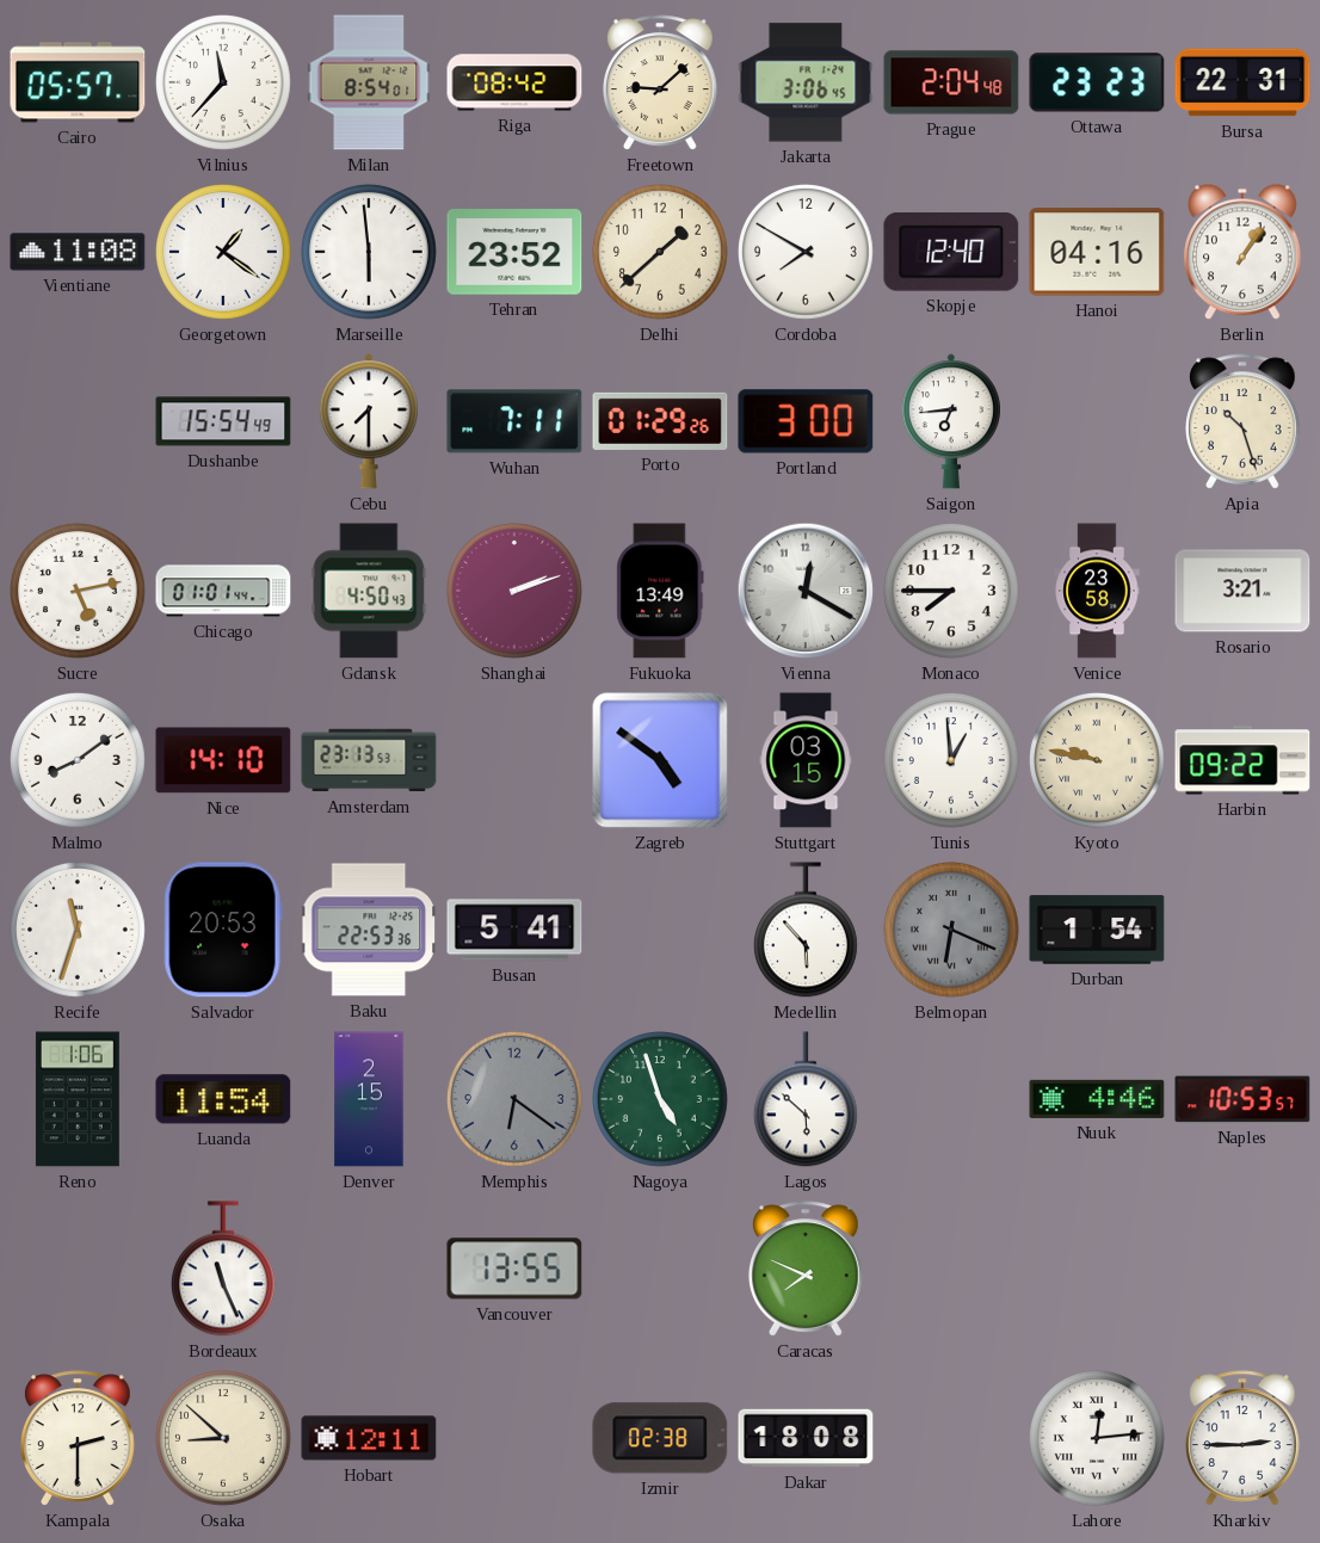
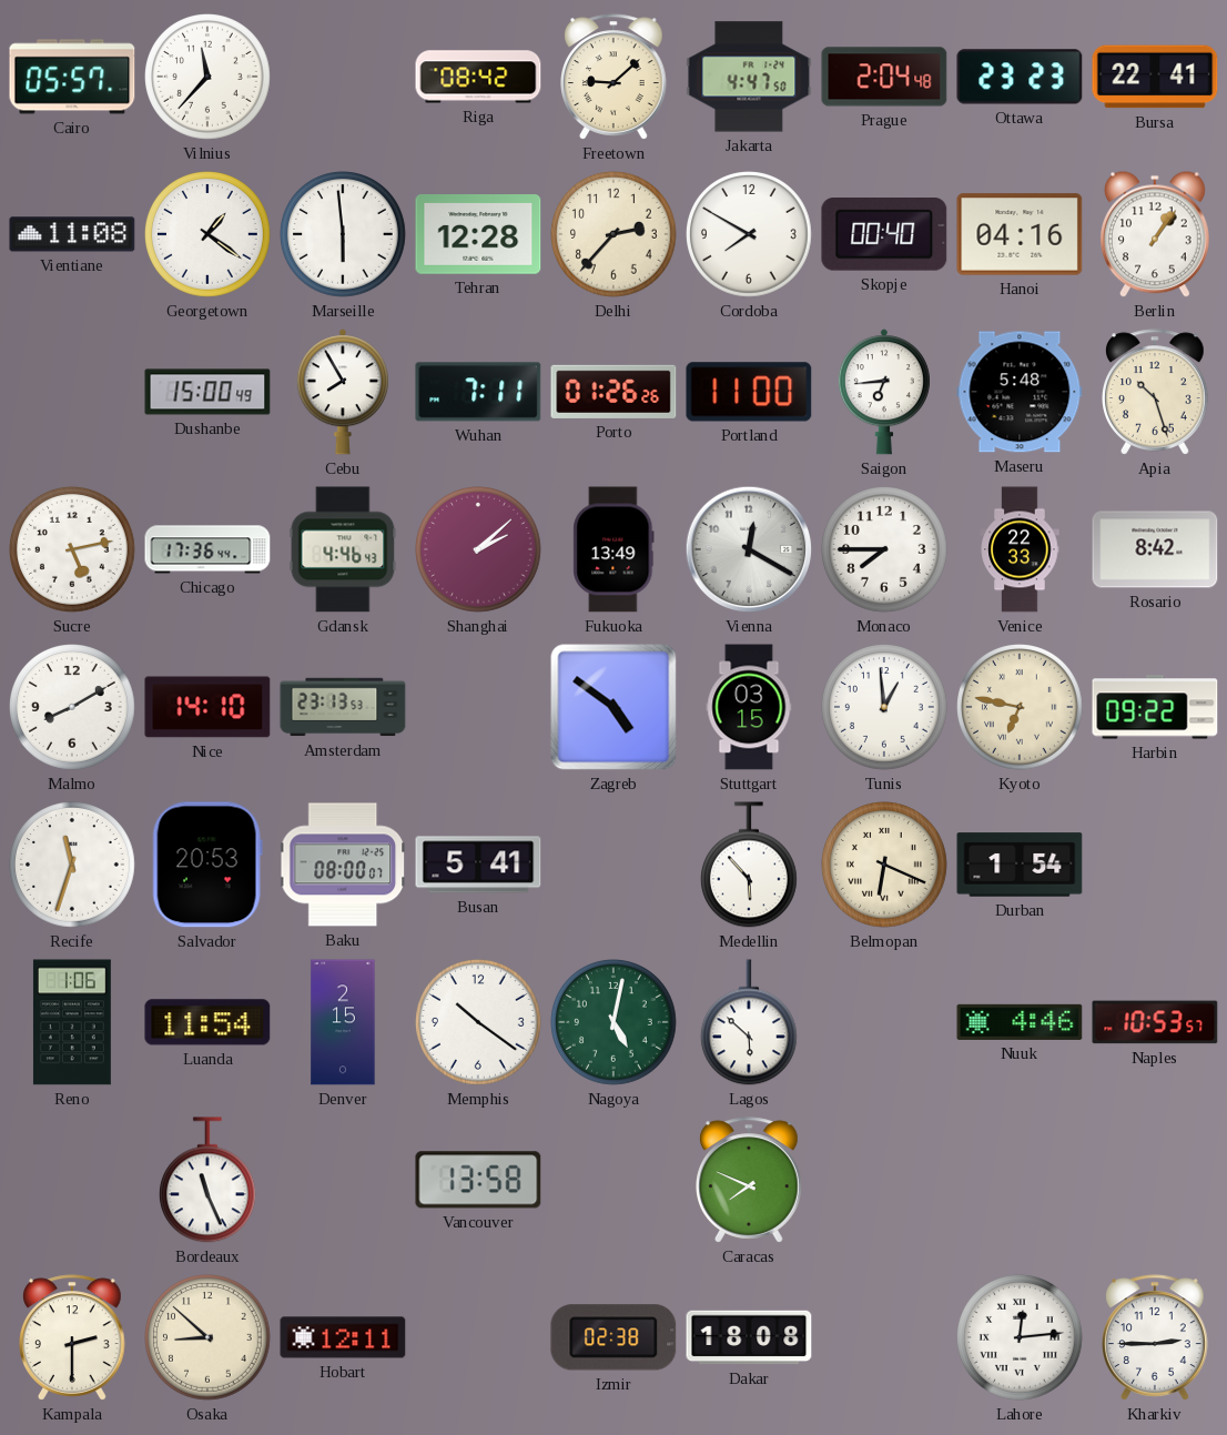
Milan: 8:54 -> none (369, 82)
Jakarta: 3:06 -> 4:47 (749, 77)
Bursa: 22:31 -> 22:41 (1155, 77)
Tehran: 23:52 -> 12:28 (478, 234)
Delhi: 1:38 -> 2:37 (615, 235)
Skopje: 12:40 -> 00:40 (884, 235)
Dushanbe: 15:54 -> 15:00 (207, 392)
Cebu: 7:30 -> 7:55 (343, 392)
Porto: 01:29 -> 01:26 (613, 392)
Portland: 3:00 -> 11:00 (749, 392)
Maseru: none -> 5:48 (1020, 392)
Chicago: 01:01 -> 17:36 (207, 549)
Gdansk: 4:50 -> 4:46 (343, 549)
Shanghai: 2:12 -> 2:08 (479, 550)
Venice: 23:58 -> 22:33 (1020, 549)
Rosario: 3:21 -> 8:42 (1155, 549)
Malmo: 8:09 -> 8:10 (73, 708)
Kyoto: 9:47 -> 6:47 (1021, 708)
Baku: 22:53 -> 08:00 (343, 865)
Belmopan dial: grey -> cream (885, 866)
Memphis: 6:21 -> 10:21 (479, 1023)
Memphis dial: grey -> white (479, 1023)
Nagoya: 4:57 -> 5:02 (615, 1023)
Vancouver: 13:55 -> 13:58 (478, 1180)
